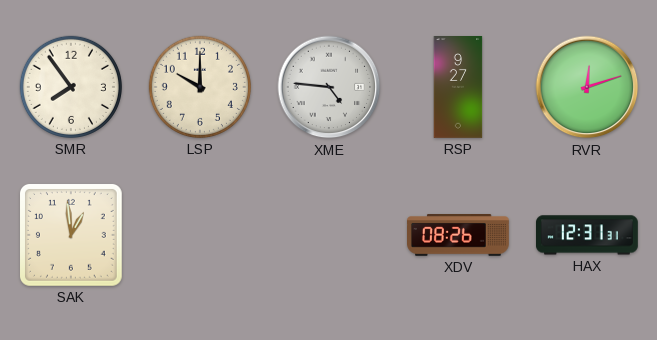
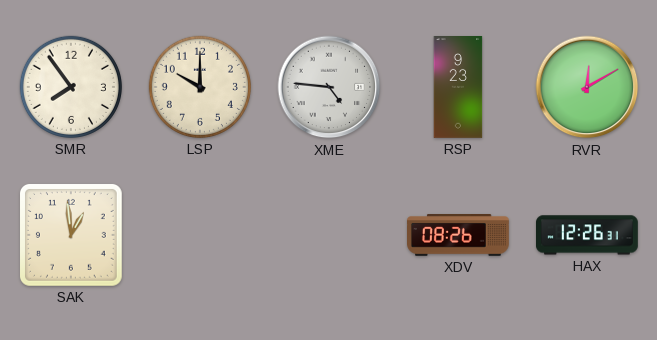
RSP: 9:27 -> 9:23 (458, 87)
RVR: 12:12 -> 12:10 (587, 87)
HAX: 12:31 -> 12:26 (588, 235)
